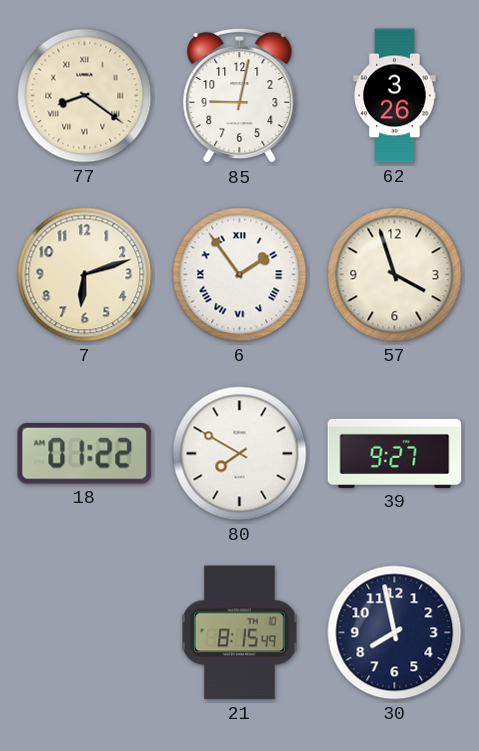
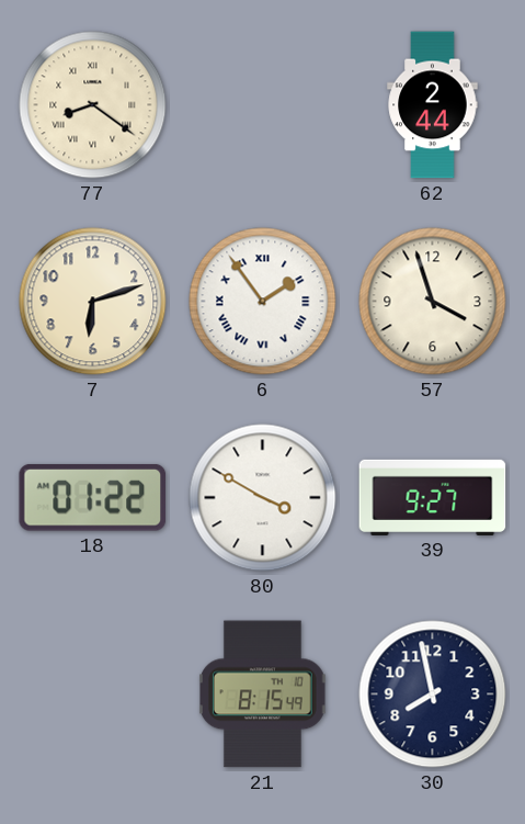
85: 9:02 -> none (240, 96)
62: 3:26 -> 2:44 (433, 105)
80: 7:50 -> 3:50 (263, 498)
